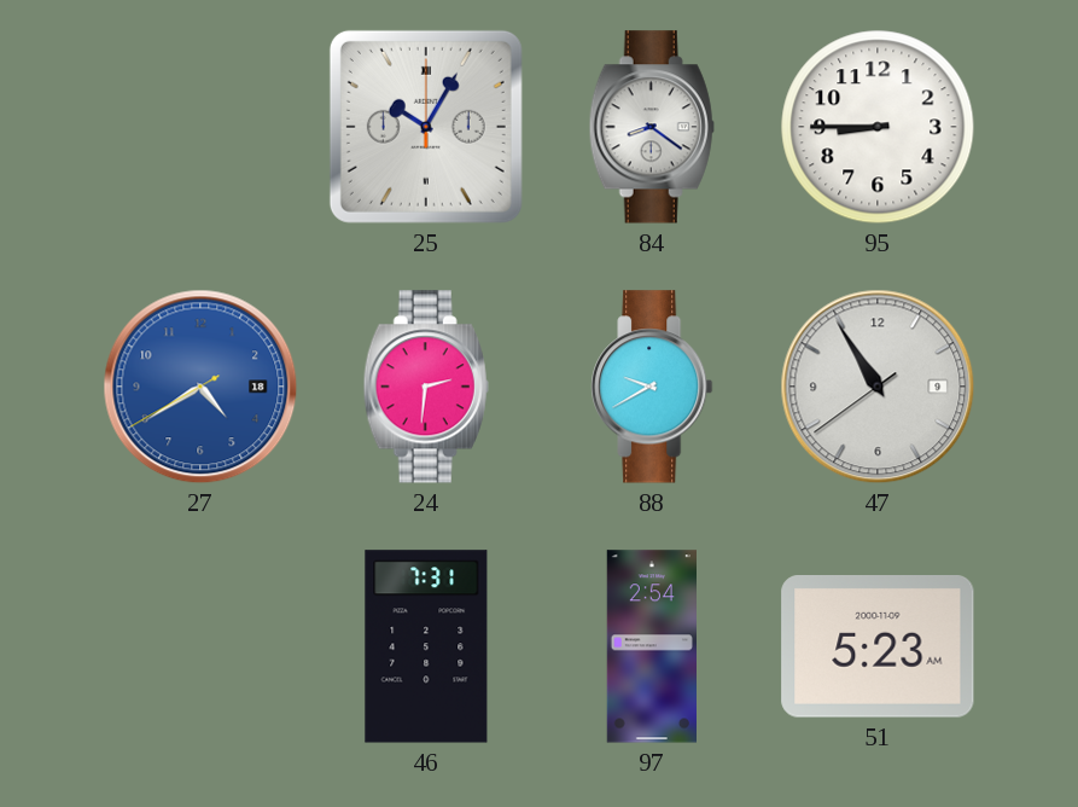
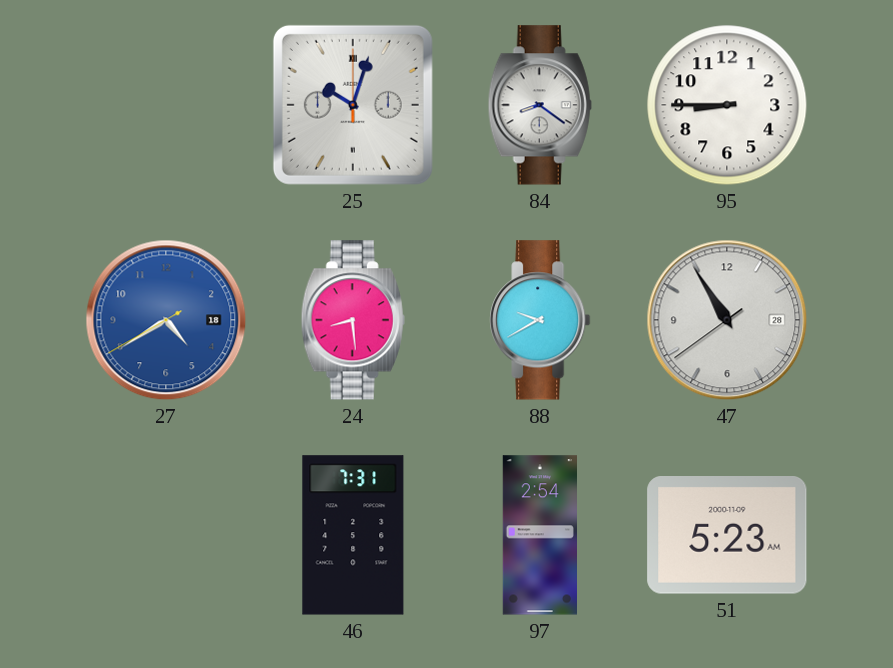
25: 10:05 -> 10:03 (353, 105)
24: 2:31 -> 8:29 (353, 320)
47 date: 9 -> 28 (727, 320)
